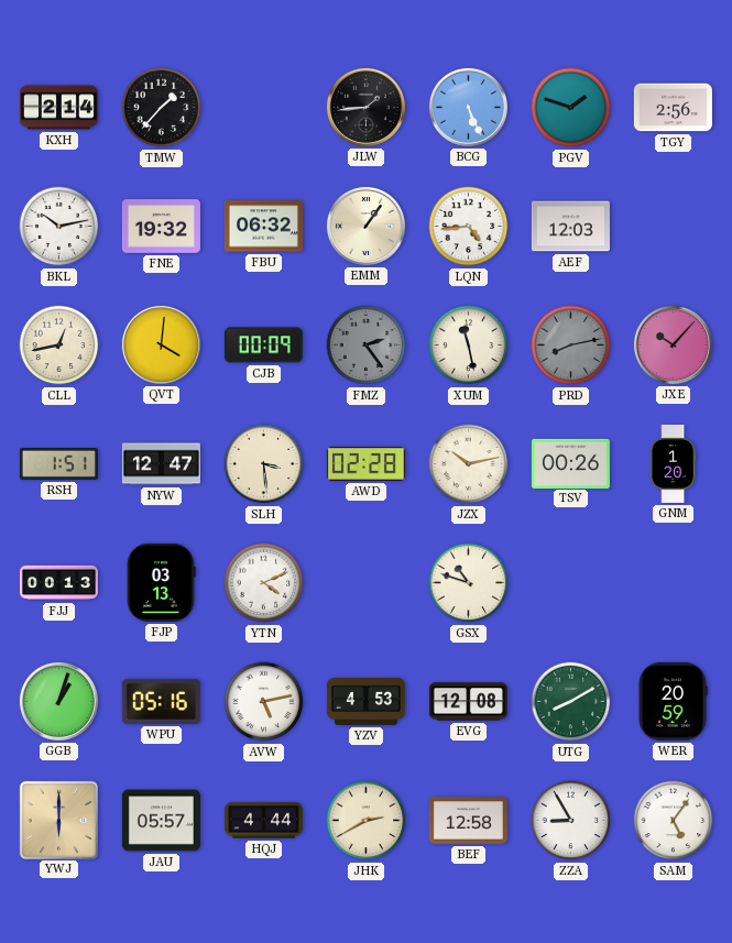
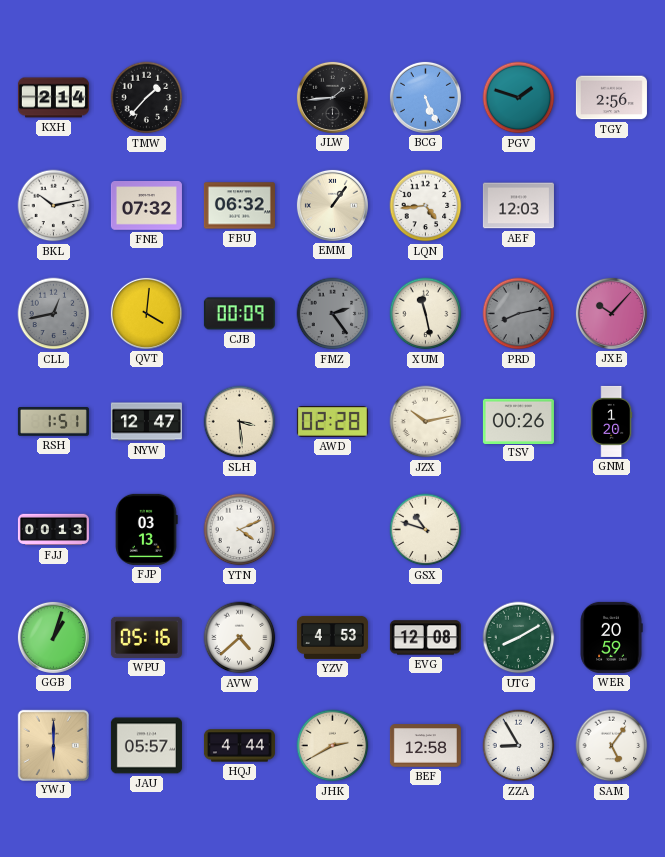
FNE: 19:32 -> 07:32 (146, 206)
CLL dial: cream -> grey (54, 314)
AVW: 5:13 -> 4:38 (240, 638)
